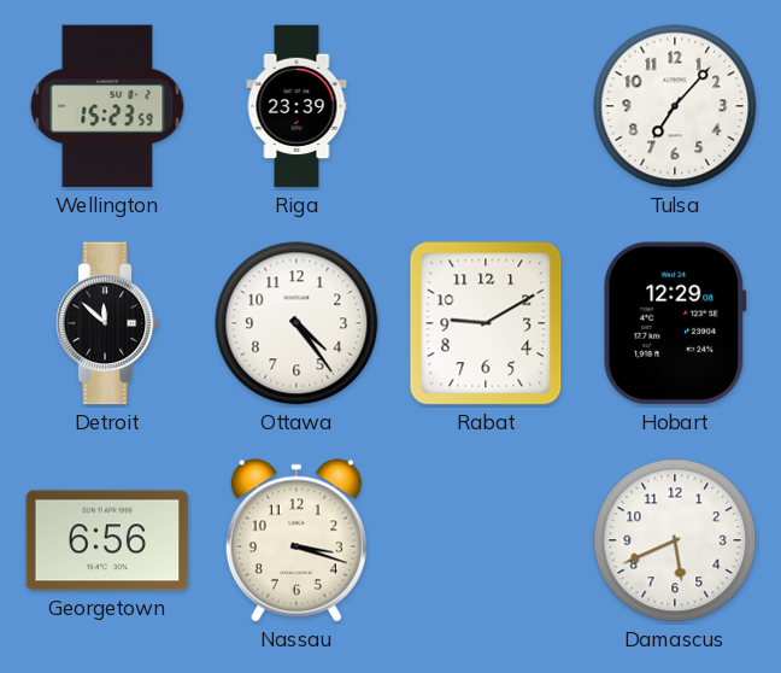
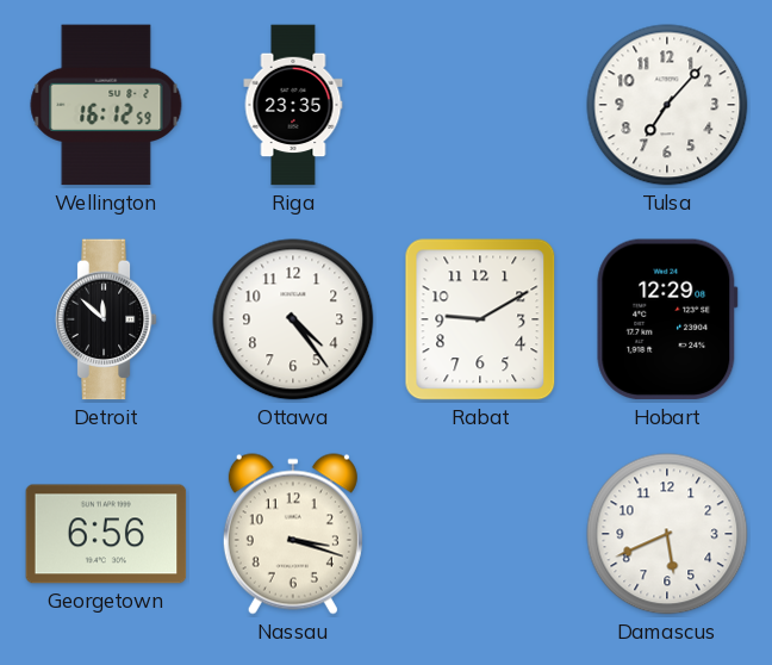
Wellington: 15:23 -> 16:12 (106, 105)
Riga: 23:39 -> 23:35 (293, 105)
